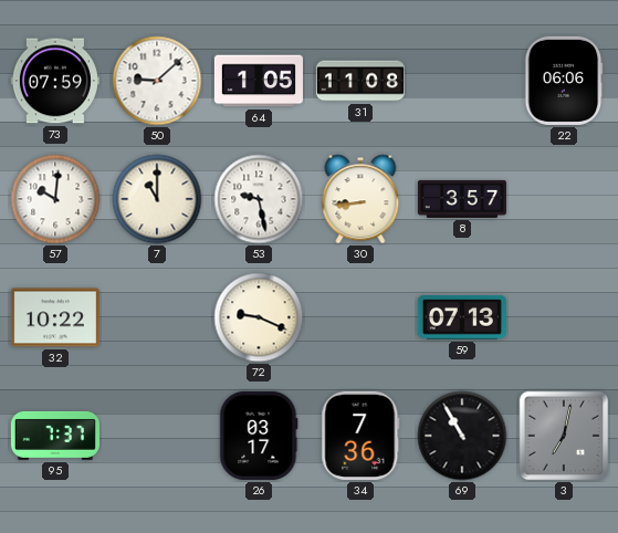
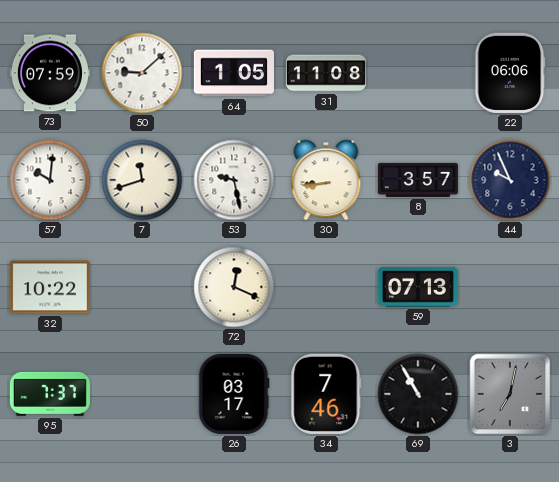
7: 11:00 -> 11:42 (142, 180)
44: none -> 9:56 (510, 180)
72: 9:19 -> 12:19 (234, 287)
34: 7:36 -> 7:46 (326, 394)
